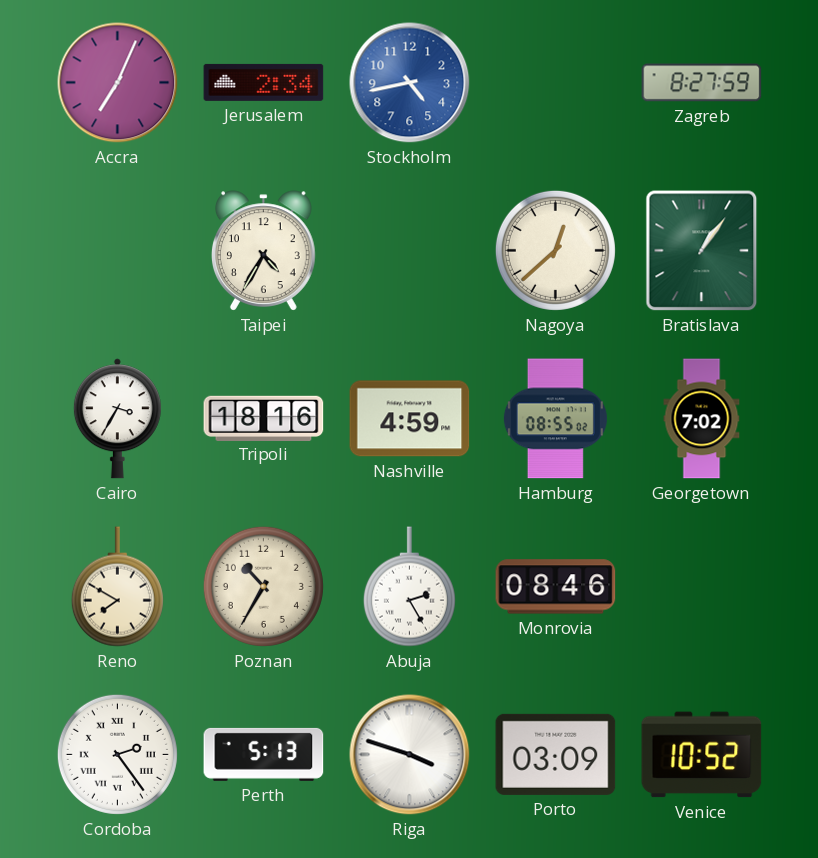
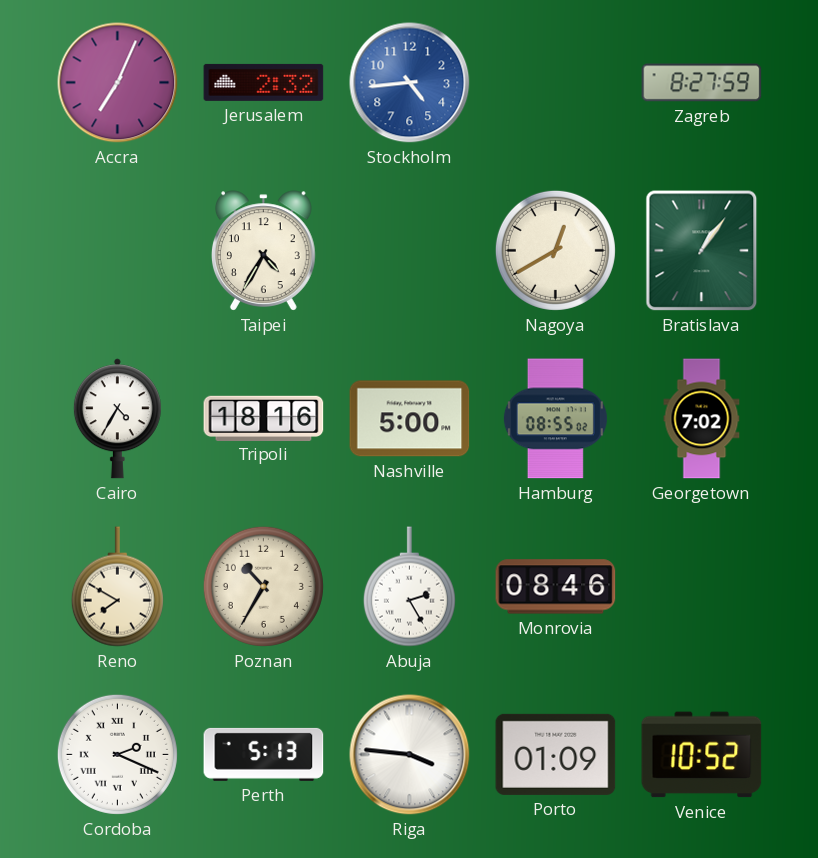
Jerusalem: 2:34 -> 2:32 (264, 82)
Stockholm: 4:43 -> 4:44 (410, 83)
Nagoya: 12:38 -> 12:40 (555, 250)
Cairo: 3:35 -> 4:35 (117, 419)
Nashville: 4:59 -> 5:00 (410, 419)
Cordoba: 2:24 -> 2:19 (117, 754)
Riga: 3:48 -> 3:46 (410, 755)
Porto: 03:09 -> 01:09 (556, 754)
